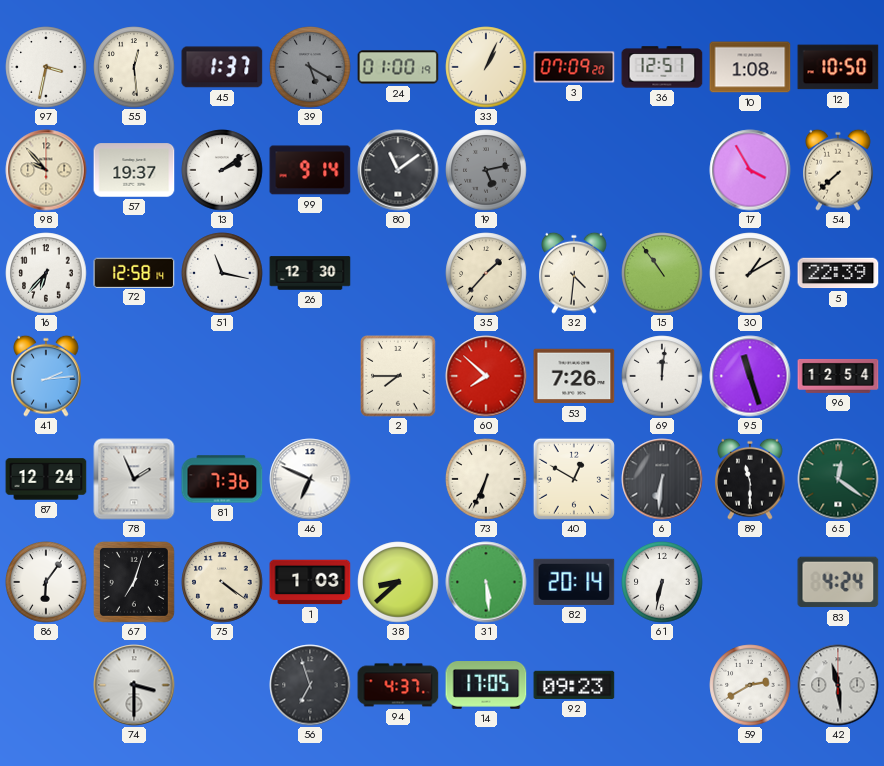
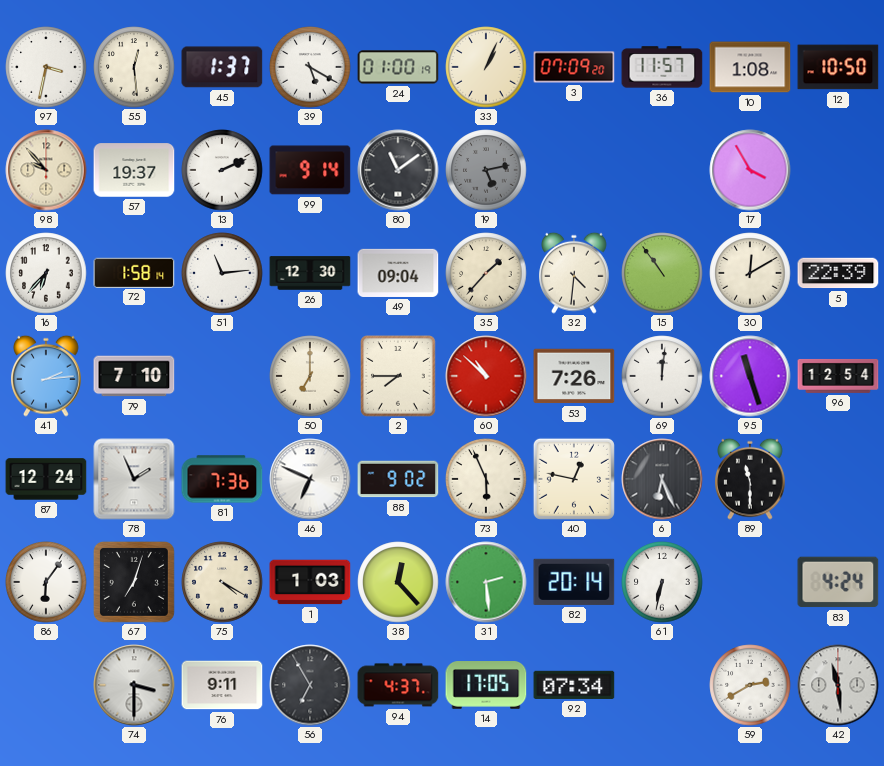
39 dial: grey -> white (310, 67)
36: 12:51 -> 11:57 (662, 67)
13: 2:09 -> 2:11 (222, 170)
54: 7:38 -> none (838, 170)
72: 12:58 -> 1:58 (134, 272)
51: 11:17 -> 11:14 (222, 273)
49: none -> 09:04 (398, 273)
30: 1:10 -> 12:10 (750, 273)
79: none -> 7:10 (134, 376)
50: none -> 7:00 (310, 376)
60: 7:52 -> 10:52 (486, 376)
88: none -> 9:02 (398, 479)
73: 6:34 -> 5:56 (486, 479)
40: 12:50 -> 12:47 (574, 479)
6: 6:31 -> 6:26 (662, 479)
65: 12:21 -> none (838, 479)
75: 4:21 -> 4:20 (222, 582)
38: 8:38 -> 12:23 (398, 582)
31: 5:29 -> 2:29 (486, 582)
76: none -> 9:11 (222, 685)
56: 6:57 -> 6:55 (310, 685)
92: 09:23 -> 07:34 (574, 685)
